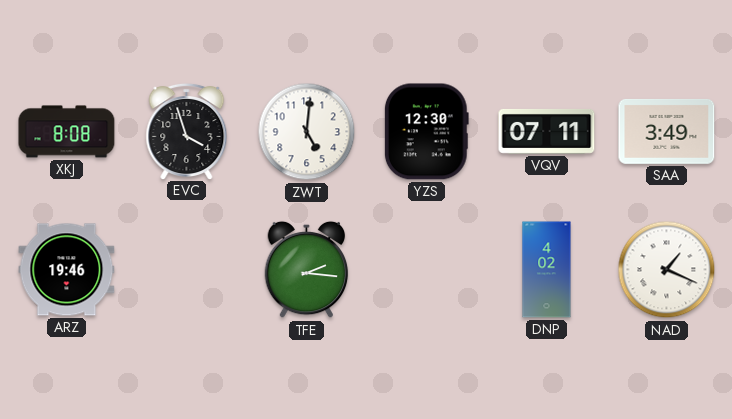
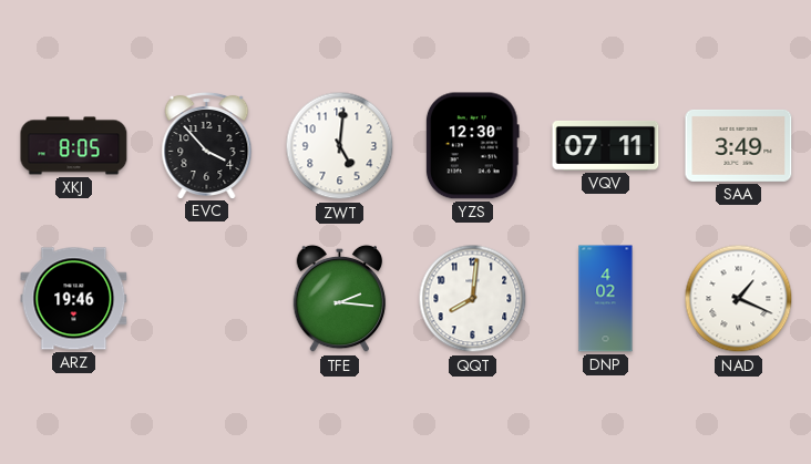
XKJ: 8:08 -> 8:05 (74, 146)
EVC: 3:57 -> 3:53 (207, 145)
QQT: none -> 8:01 (473, 299)
